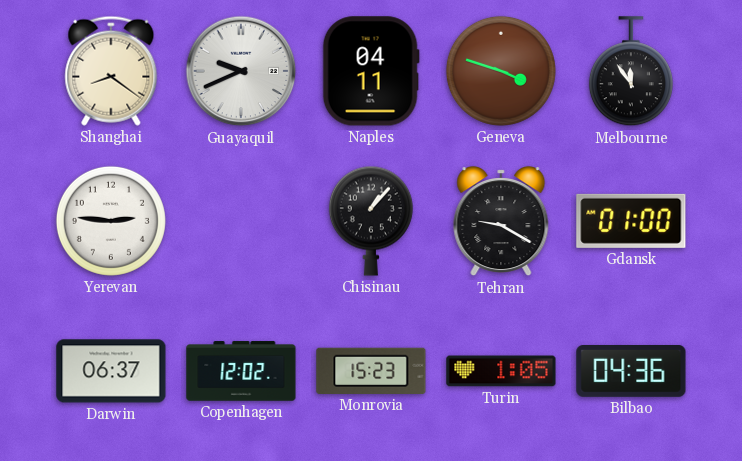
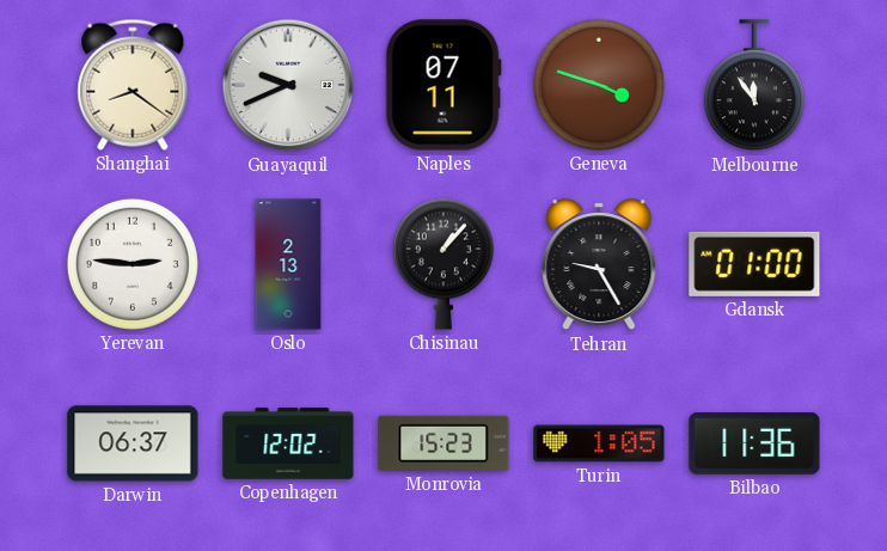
Naples: 04:11 -> 07:11 (443, 85)
Oslo: none -> 2:13 (288, 264)
Tehran: 9:20 -> 9:25 (599, 265)
Bilbao: 04:36 -> 11:36 (754, 445)
